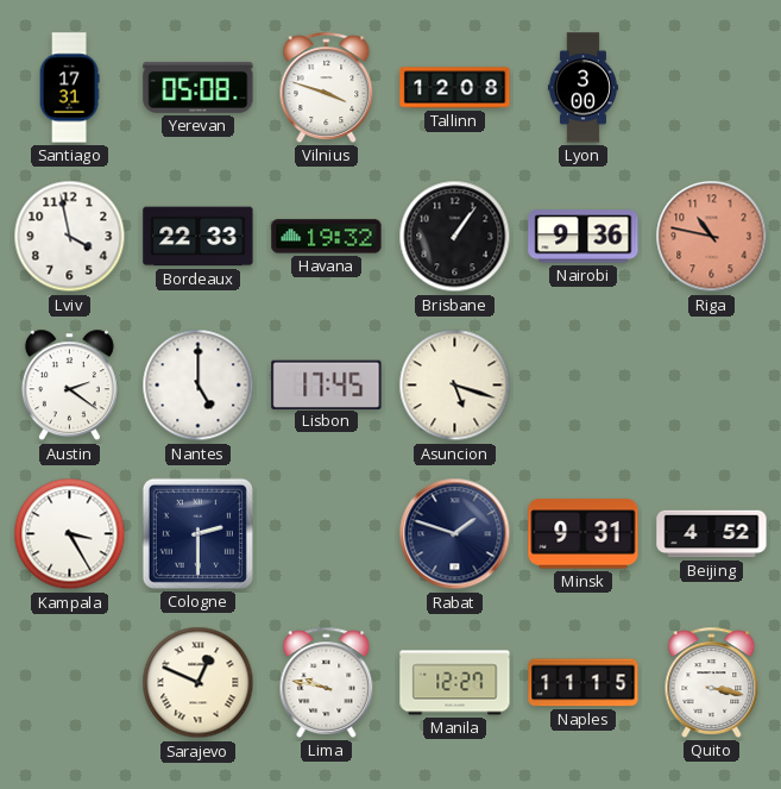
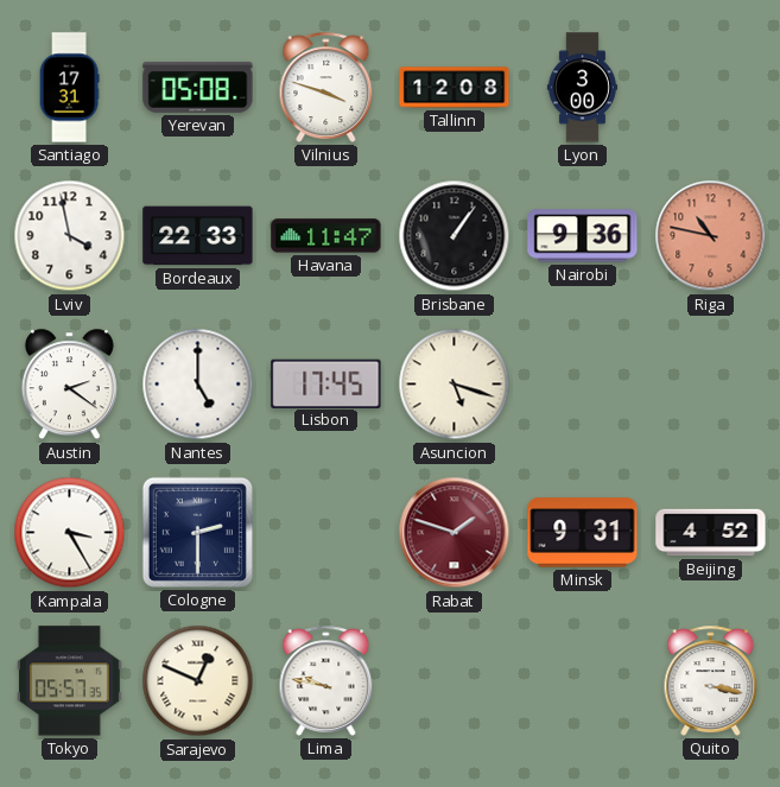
Havana: 19:32 -> 11:47 (326, 236)
Rabat dial: navy -> burgundy (455, 533)
Tokyo: none -> 05:57 (69, 681)
Manila: 12:27 -> none (455, 683)
Naples: 11:15 -> none (584, 683)
